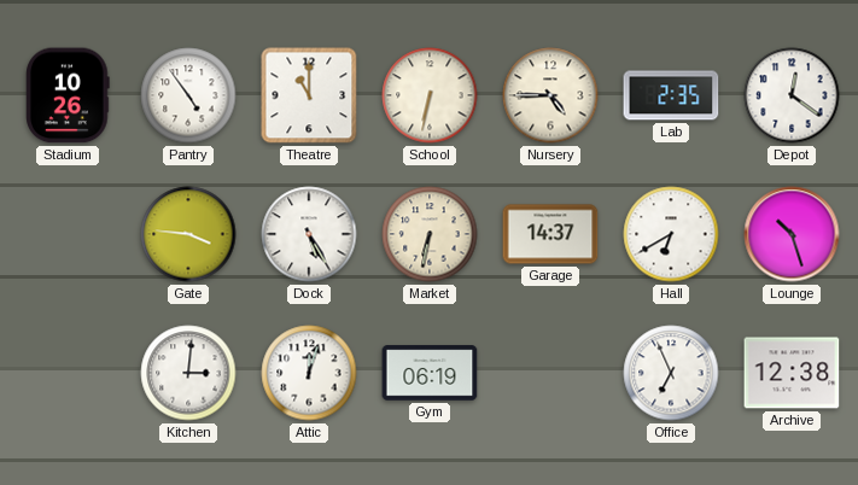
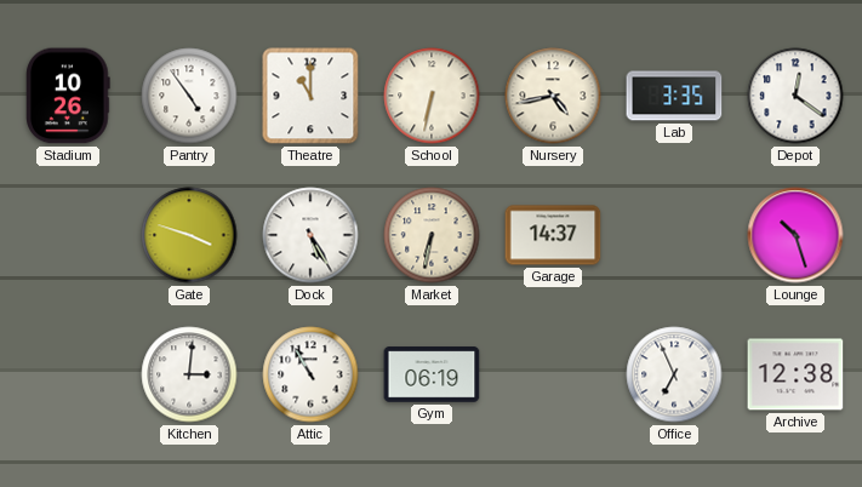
Nursery: 4:45 -> 4:43 (553, 96)
Lab: 2:35 -> 3:35 (674, 96)
Gate: 3:46 -> 3:48 (189, 235)
Hall: 6:40 -> none (671, 234)
Attic: 12:03 -> 10:55 (310, 374)
